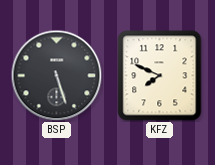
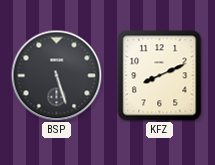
KFZ: 7:49 -> 8:11 (160, 76)
